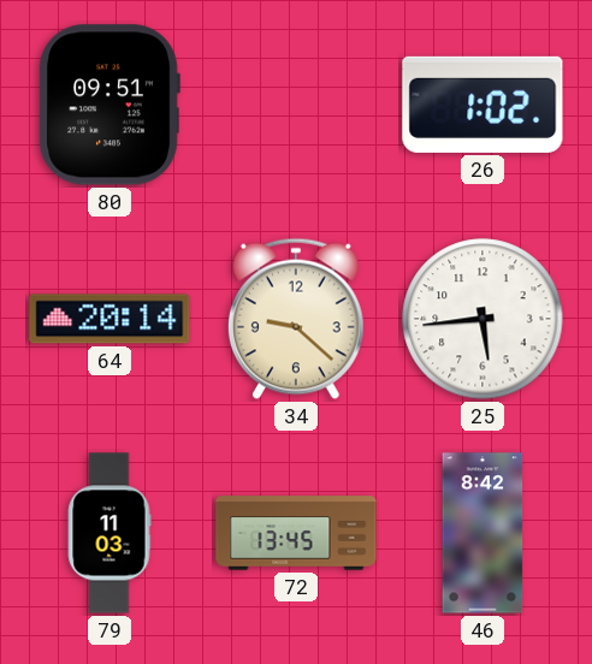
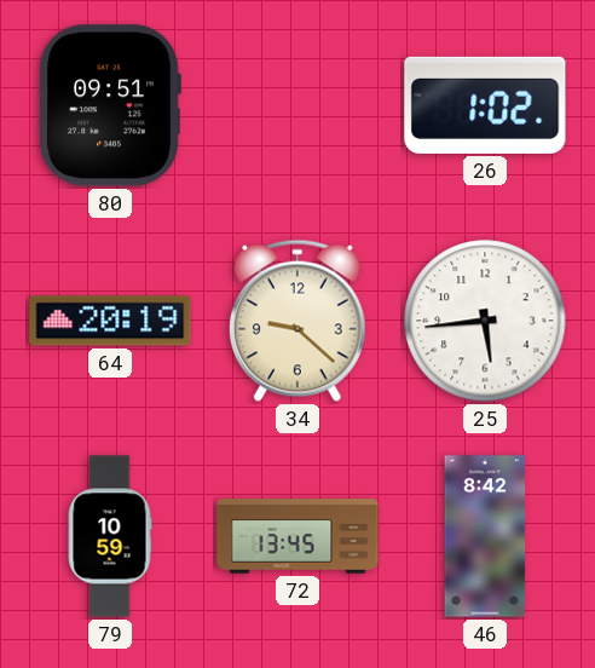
64: 20:14 -> 20:19 (110, 321)
79: 11:03 -> 10:59 (110, 536)
